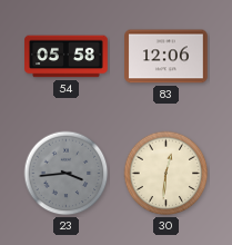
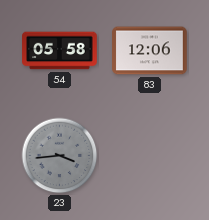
30: 12:31 -> none (167, 174)
